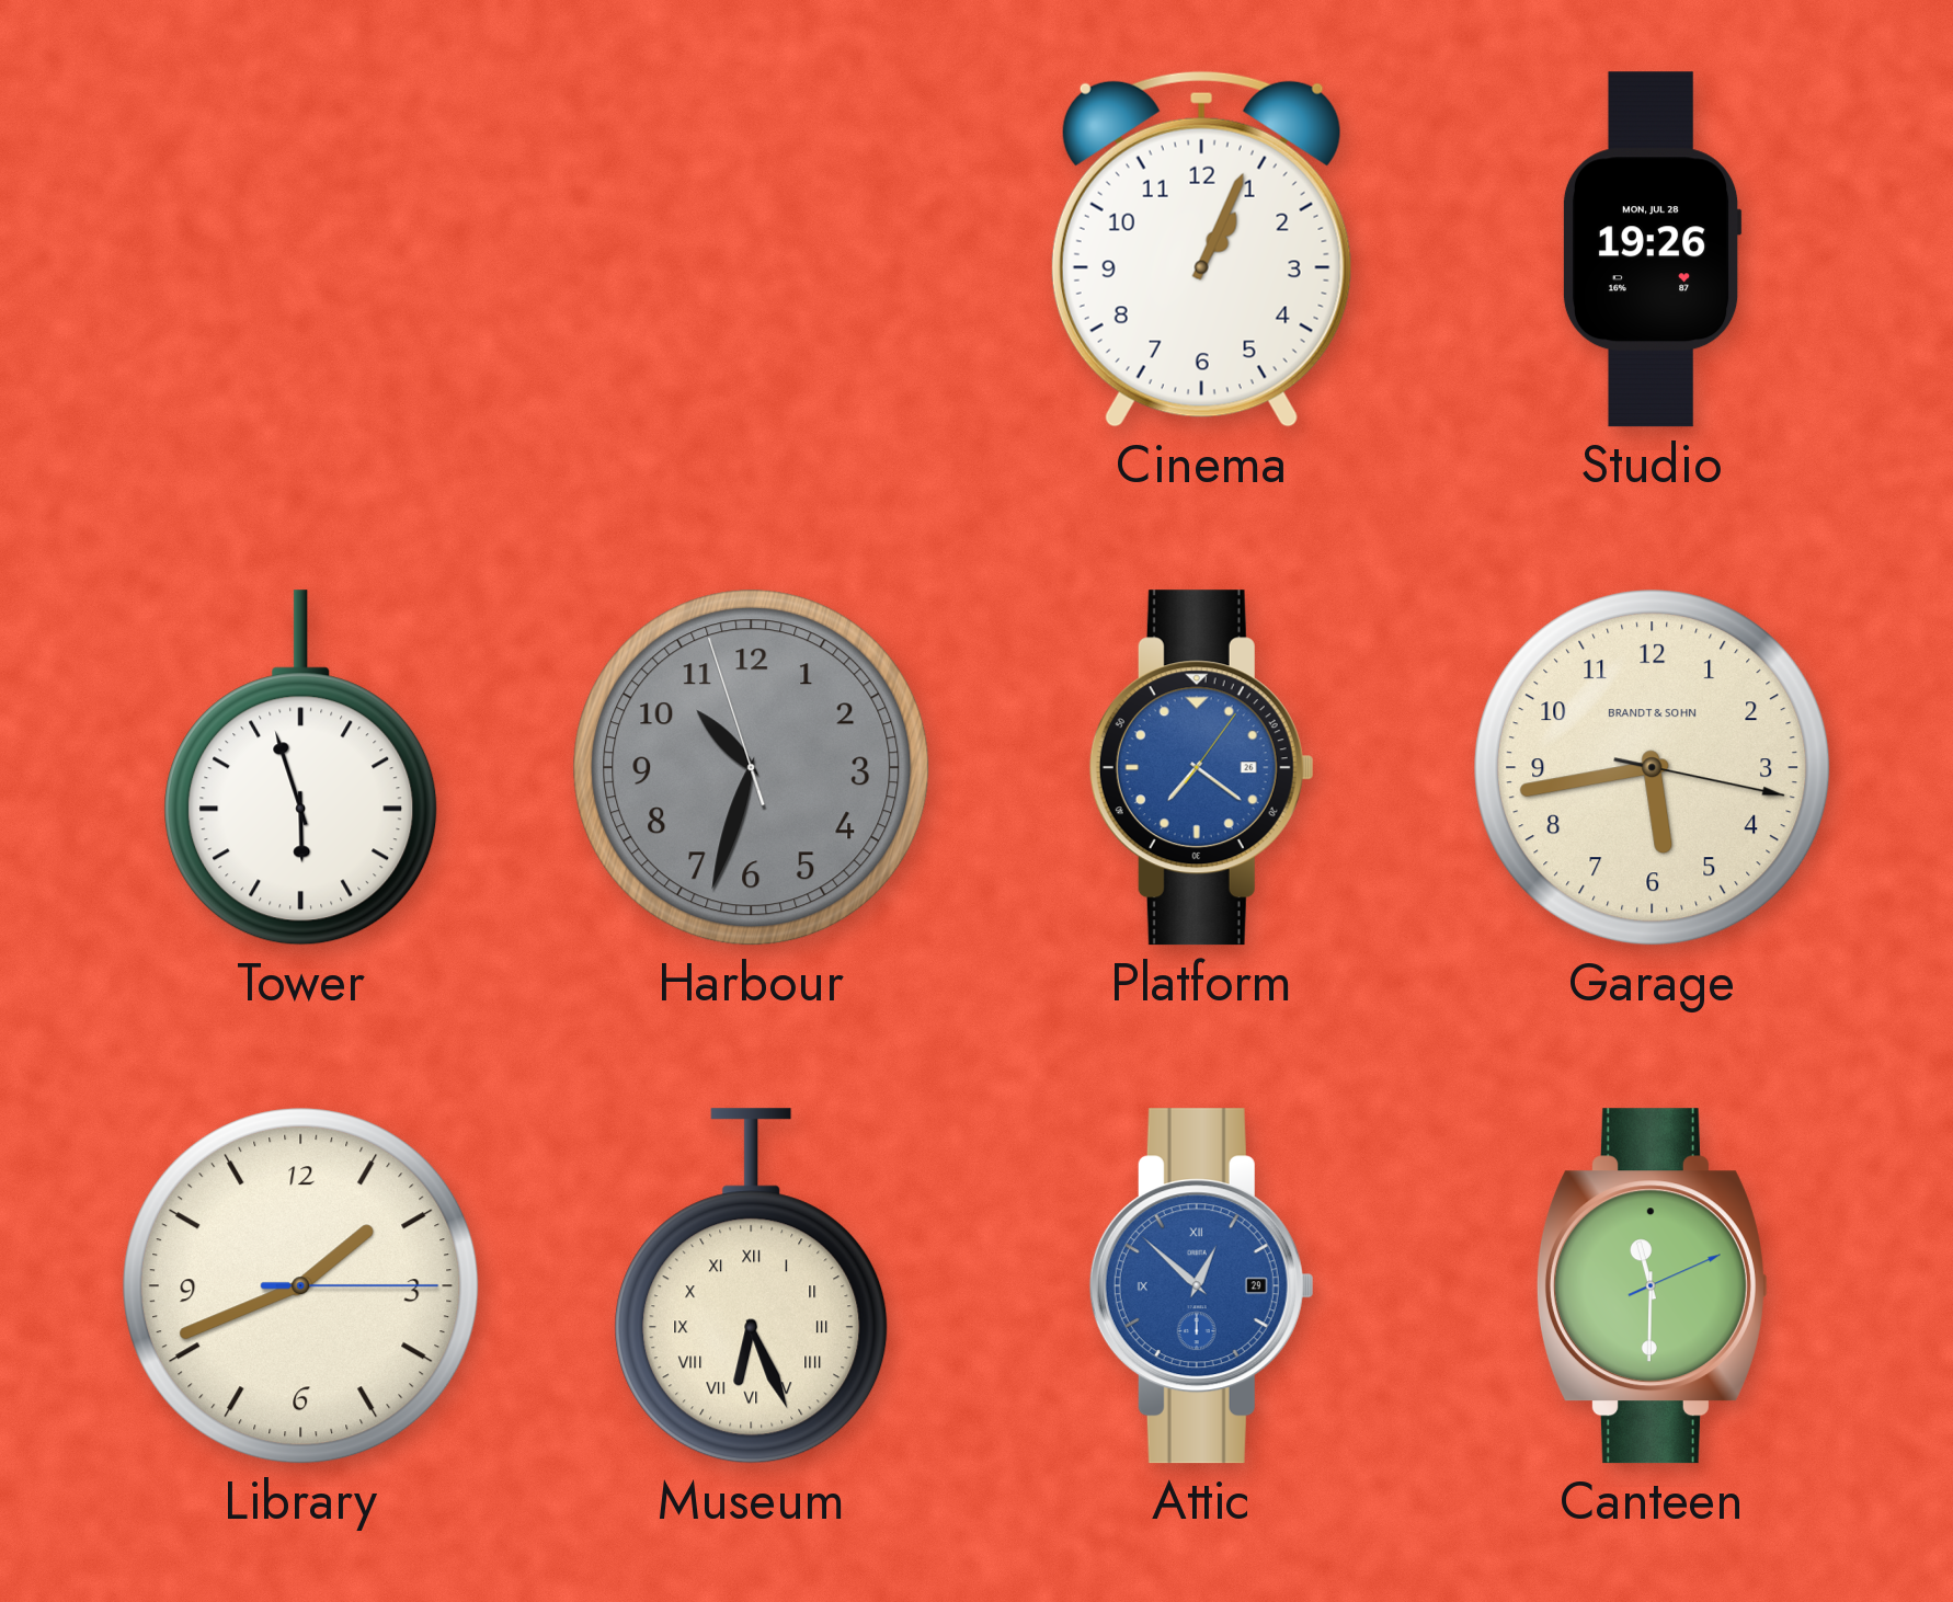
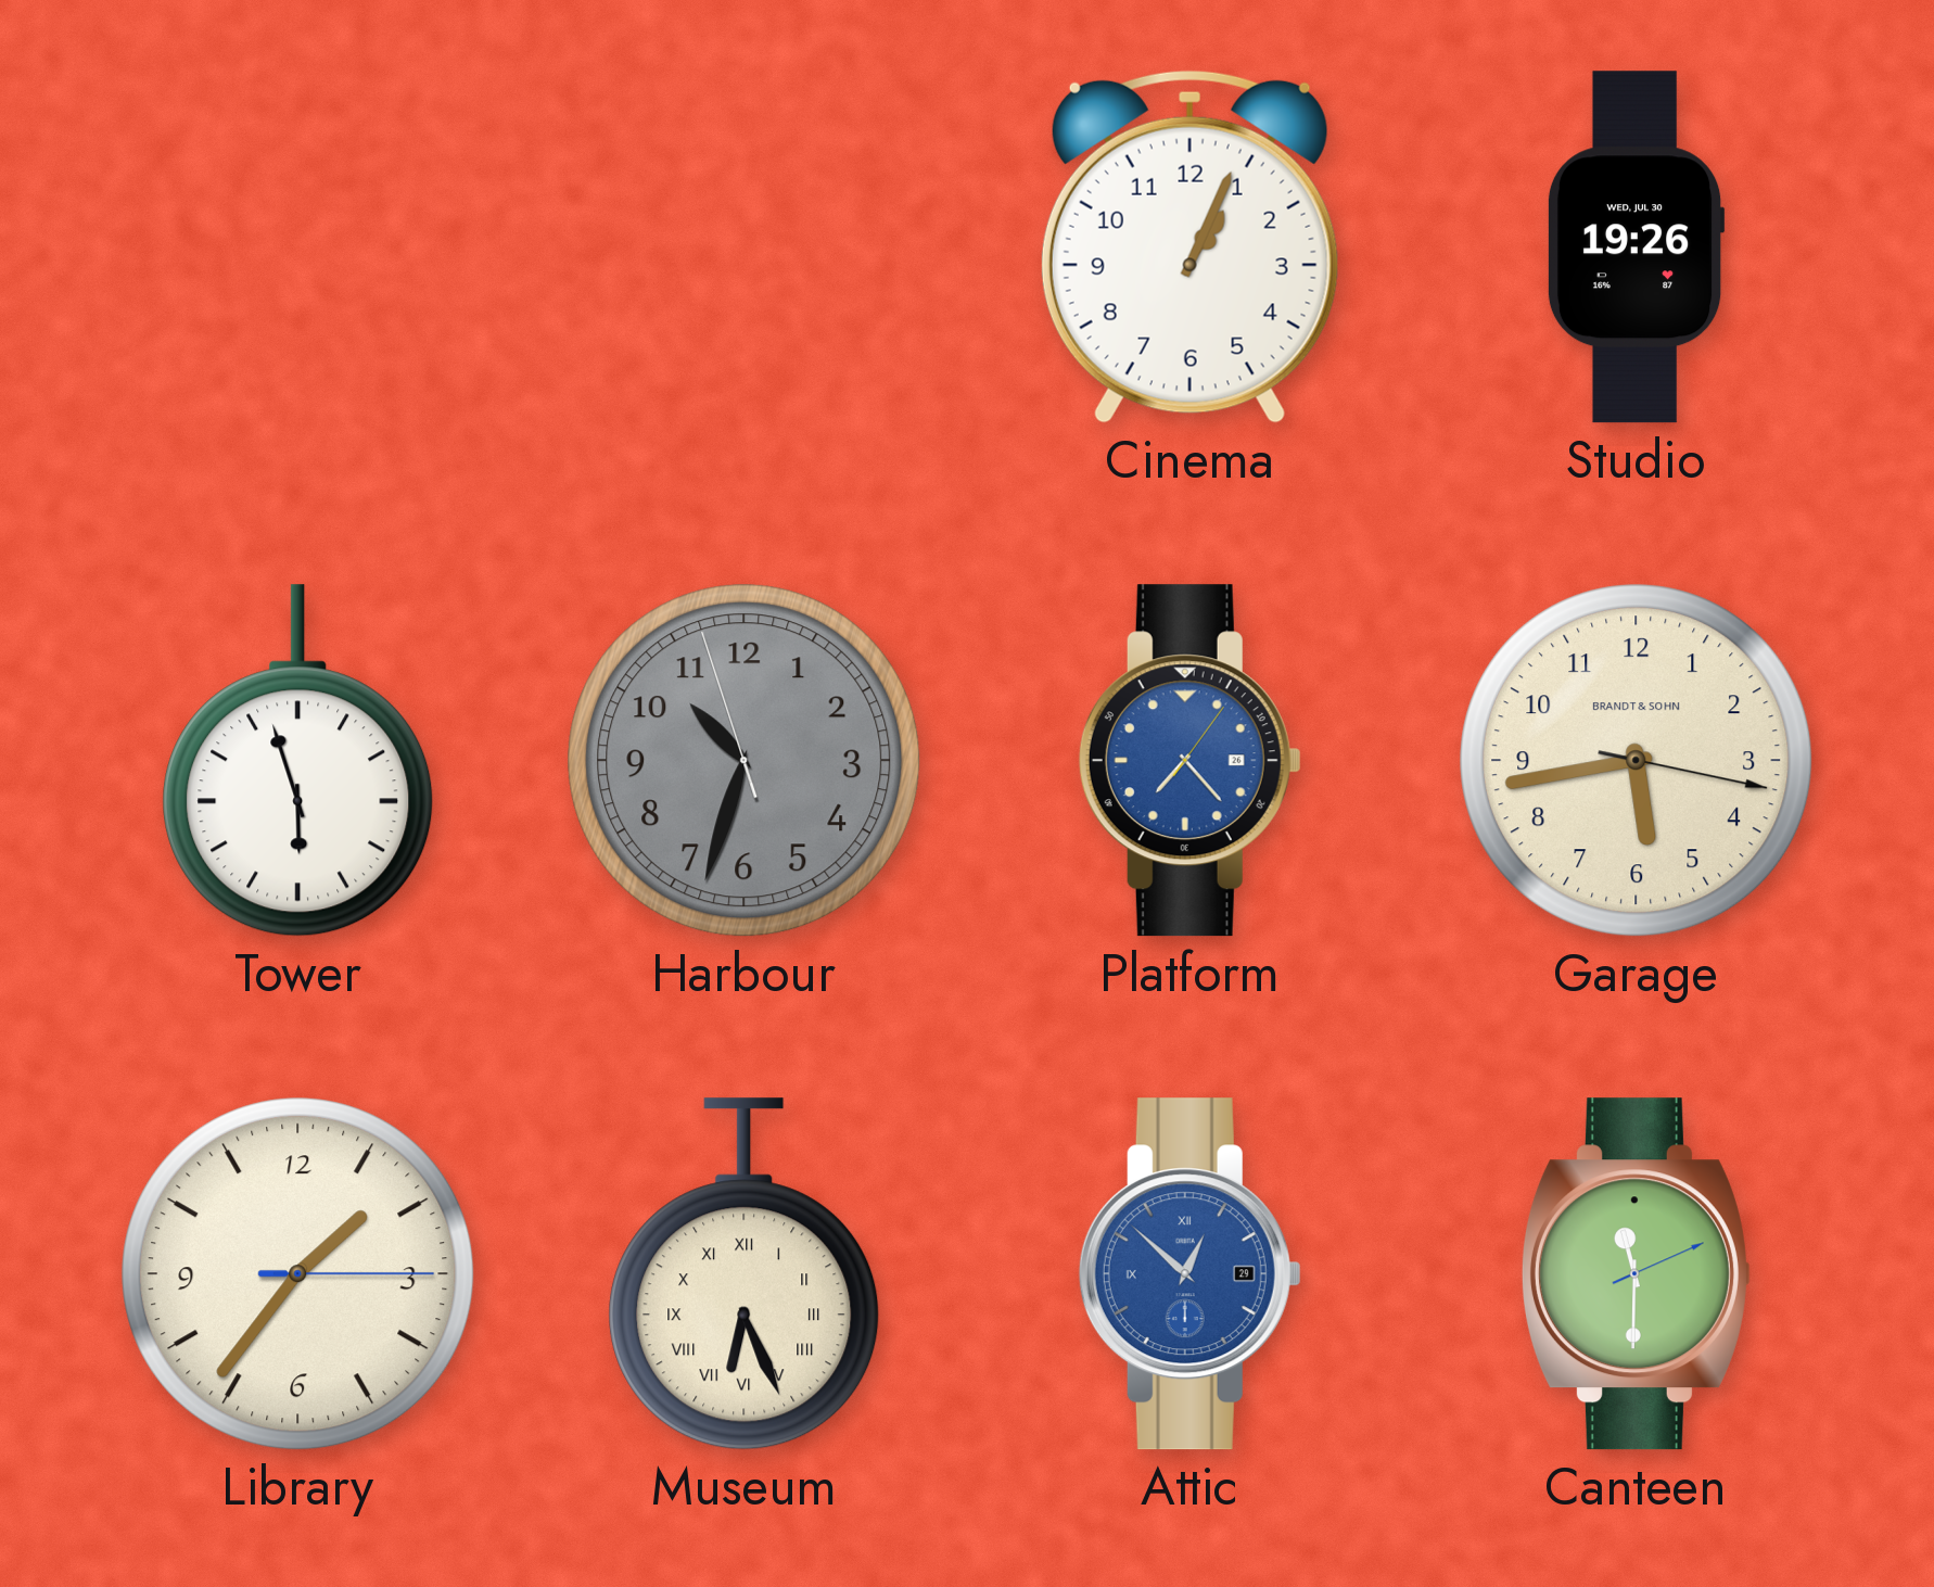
Studio date: MON, JUL 28 -> WED, JUL 30 (1636, 247)
Platform: 7:21 -> 7:23 (1189, 761)
Library: 1:41 -> 1:36 (298, 1274)
